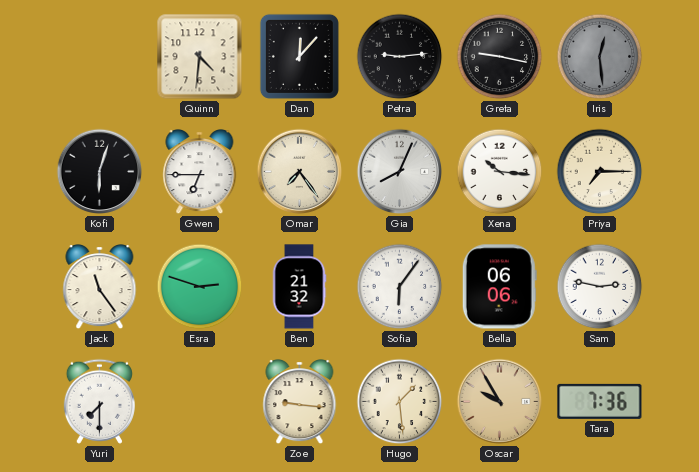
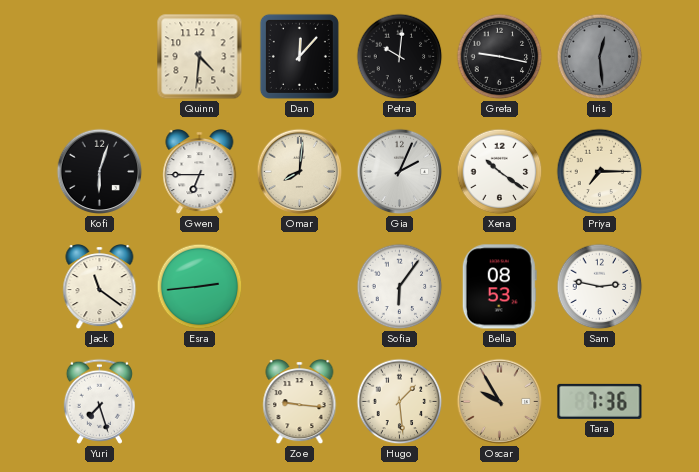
Petra: 9:14 -> 10:01 (400, 57)
Omar: 7:24 -> 8:01 (300, 172)
Gia: 8:04 -> 2:04 (400, 172)
Xena: 10:16 -> 10:21 (500, 172)
Jack: 11:24 -> 11:21 (100, 288)
Esra: 2:48 -> 2:44 (200, 287)
Ben: 21:32 -> none (299, 287)
Bella: 06:06 -> 08:53 (499, 287)
Yuri: 7:30 -> 7:27 (99, 401)
